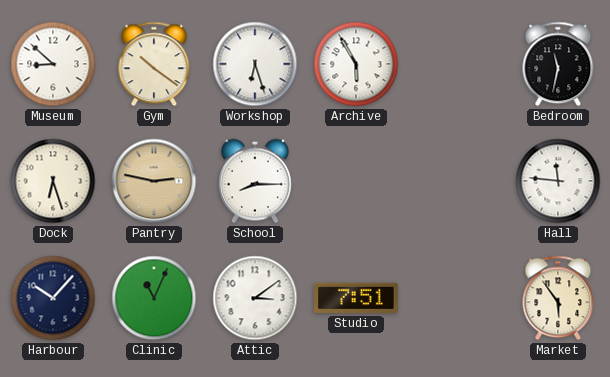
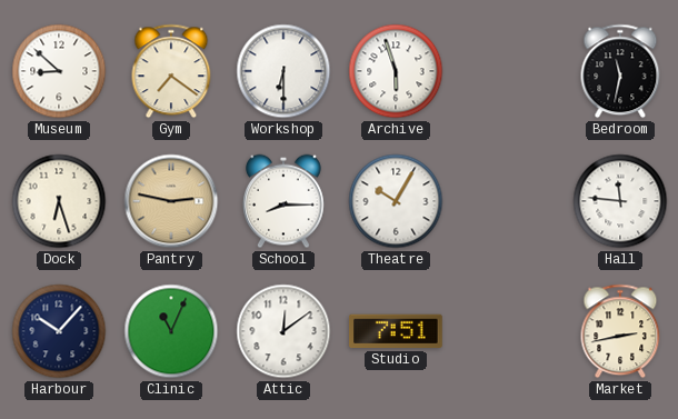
Gym: 10:21 -> 7:21 (171, 71)
Workshop: 6:27 -> 6:30 (283, 71)
Archive: 5:55 -> 5:57 (396, 71)
Theatre: none -> 10:05 (396, 201)
Attic: 3:09 -> 12:09 (283, 331)
Market: 5:54 -> 2:43 (620, 331)
